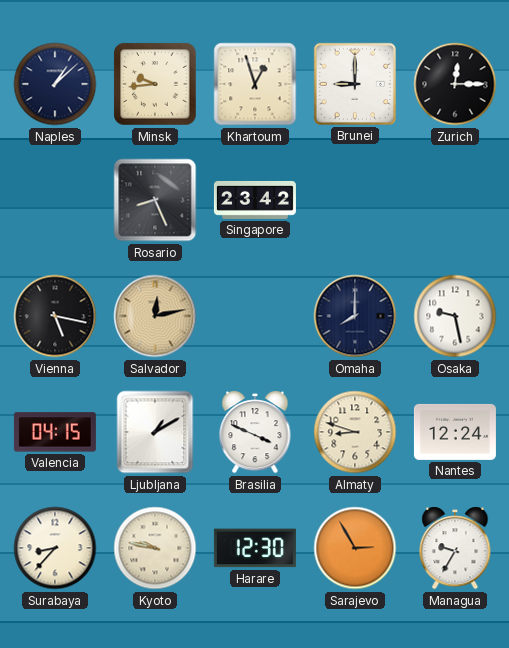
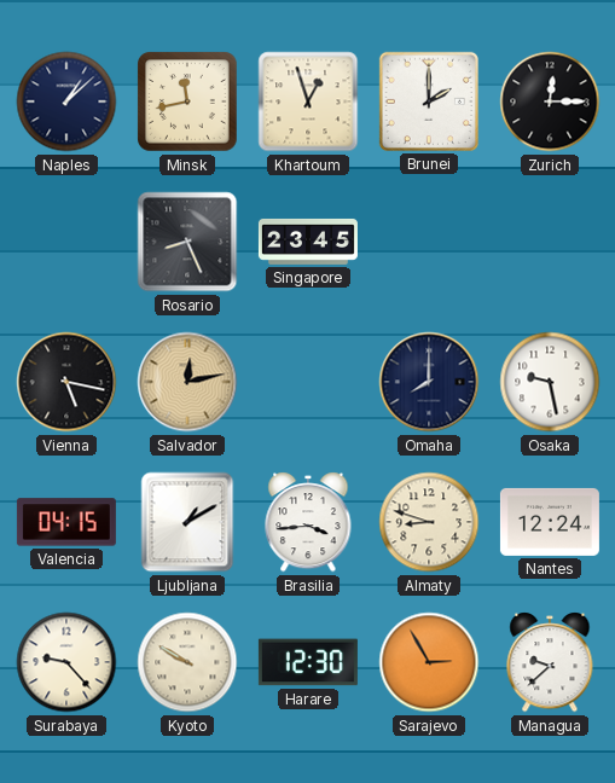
Minsk: 9:44 -> 11:43 (187, 101)
Brunei: 9:00 -> 2:00 (429, 101)
Singapore: 23:42 -> 23:45 (308, 242)
Brasilia: 3:49 -> 3:44 (308, 522)
Surabaya: 8:37 -> 9:23 (66, 662)
Kyoto: 9:47 -> 9:50 (187, 662)
Managua: 9:35 -> 9:38 (550, 662)
